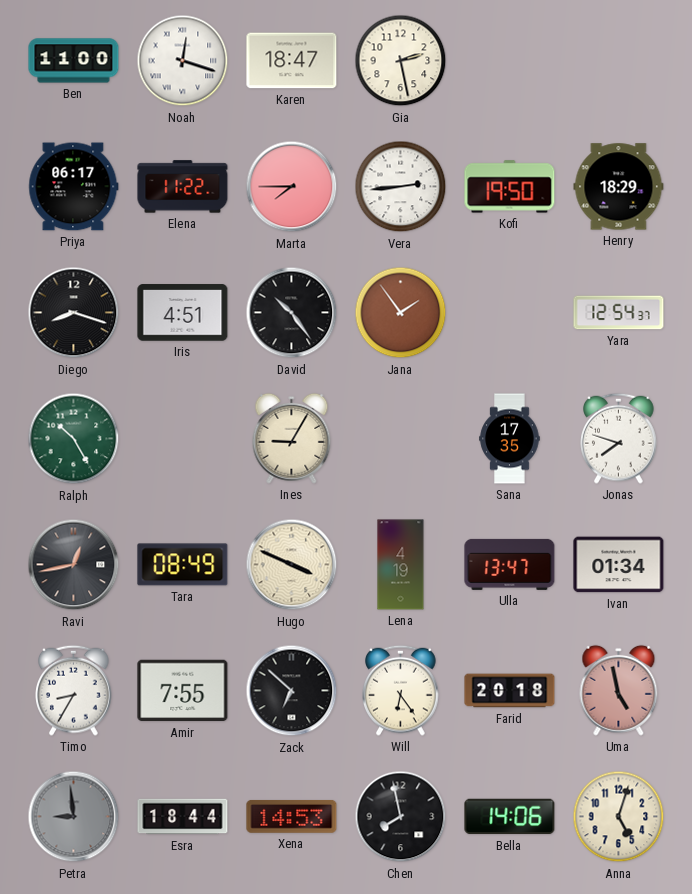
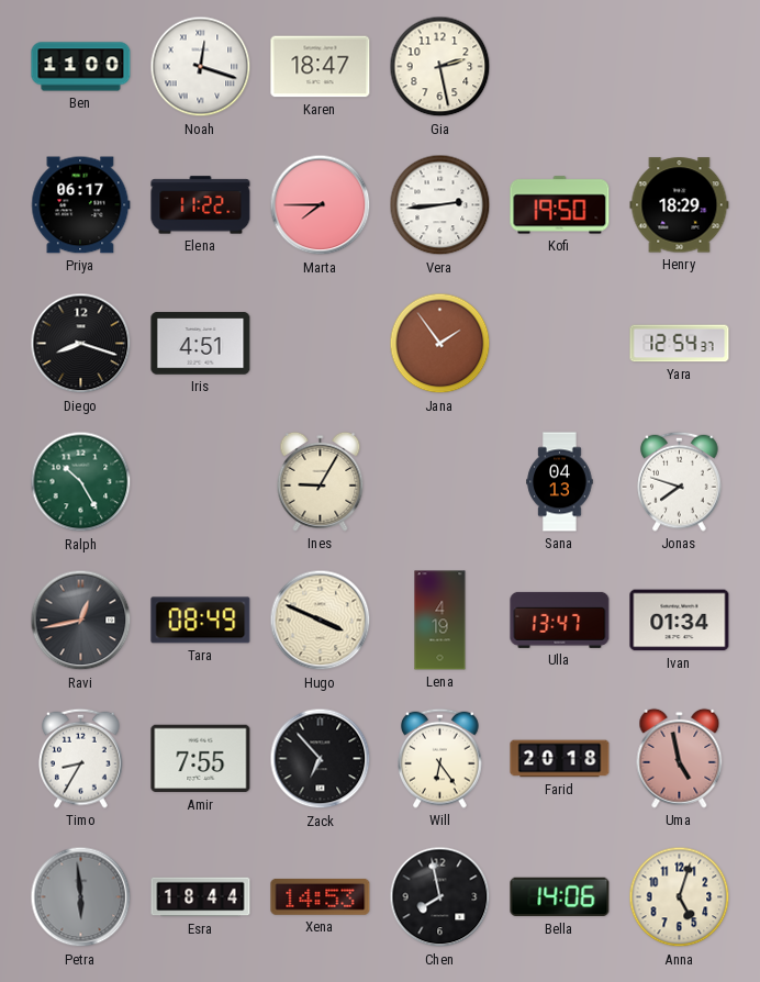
David: 10:24 -> none (292, 313)
Sana: 17:35 -> 04:13 (560, 482)
Zack: 6:52 -> 6:53 (321, 759)
Petra: 8:59 -> 5:59 (81, 897)
